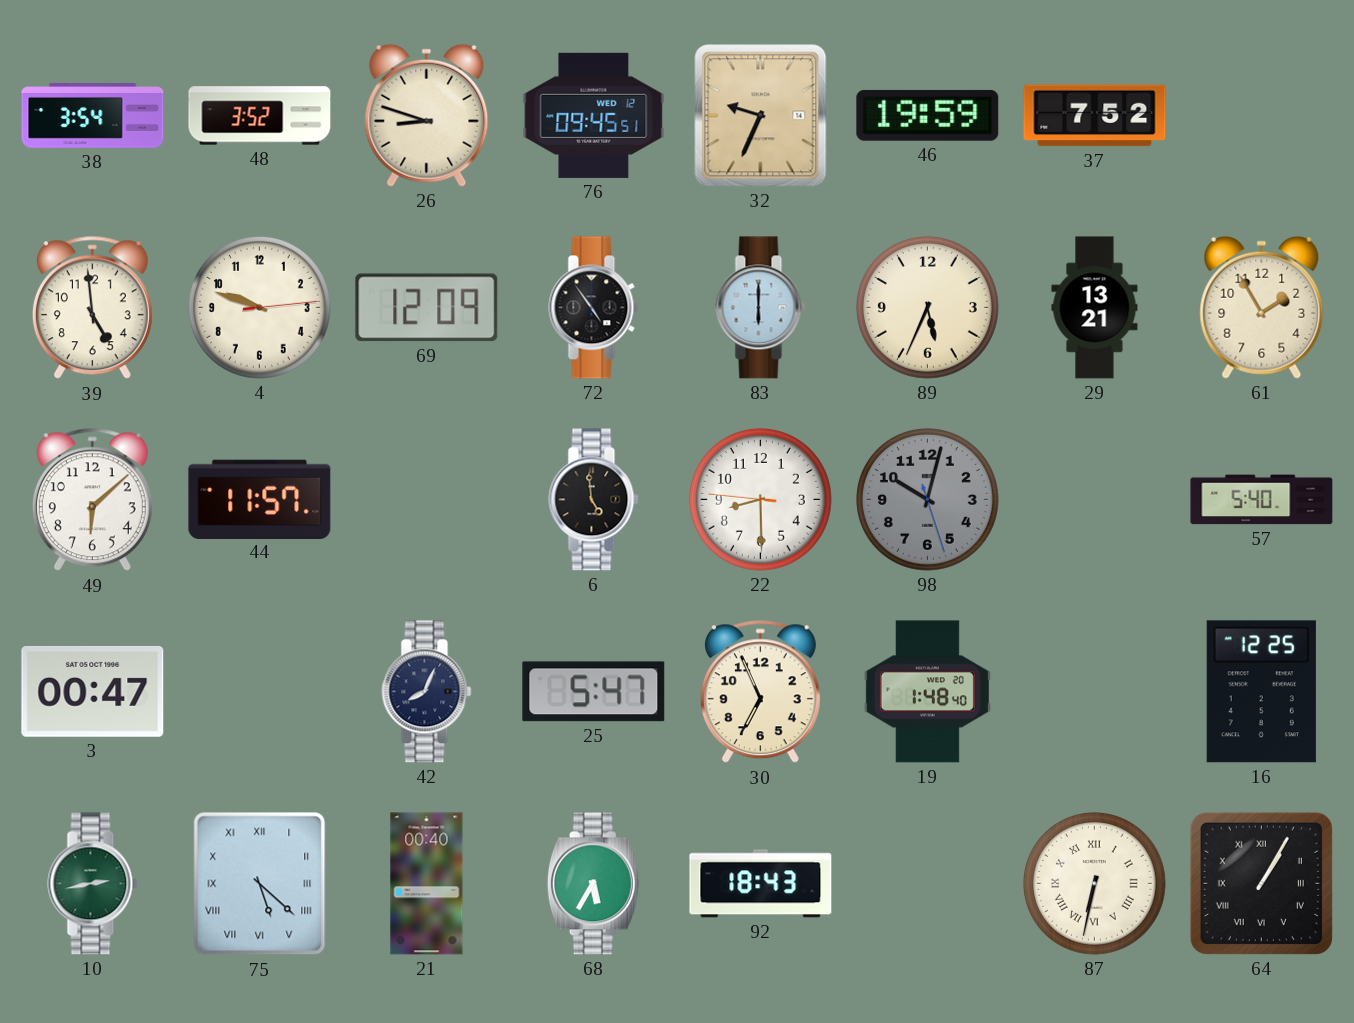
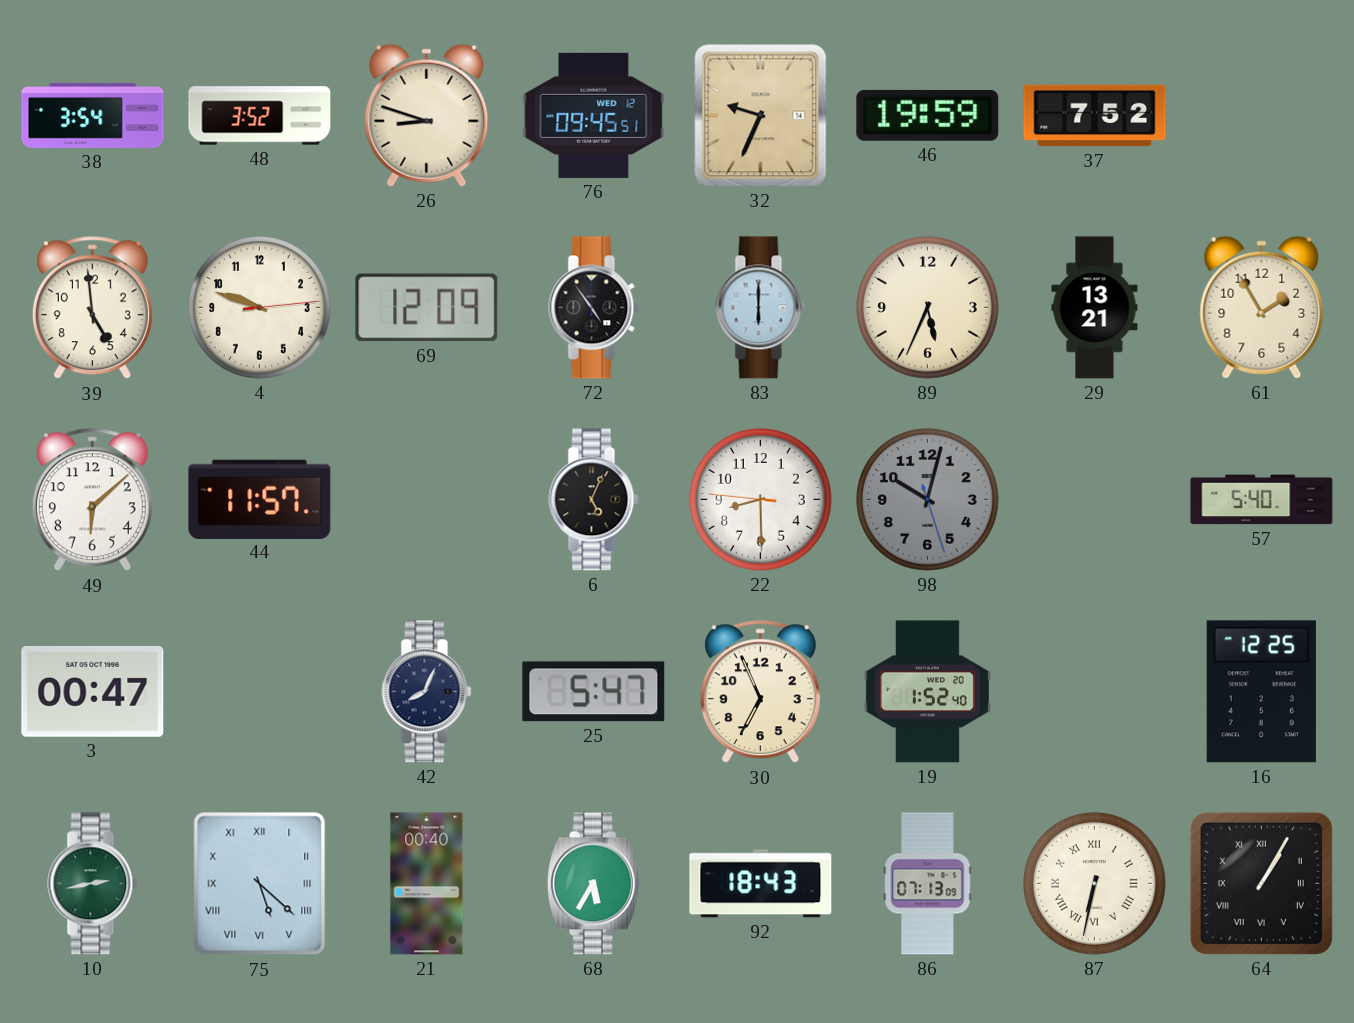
6: 4:59 -> 5:04 (594, 500)
19: 1:48 -> 1:52 (927, 692)
86: none -> 07:13 (928, 884)
